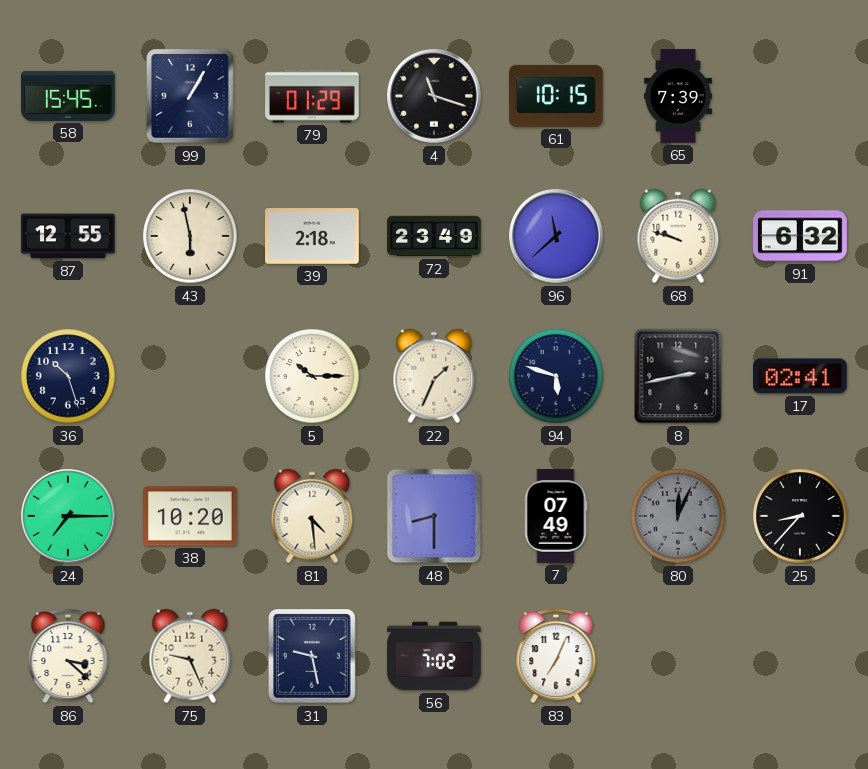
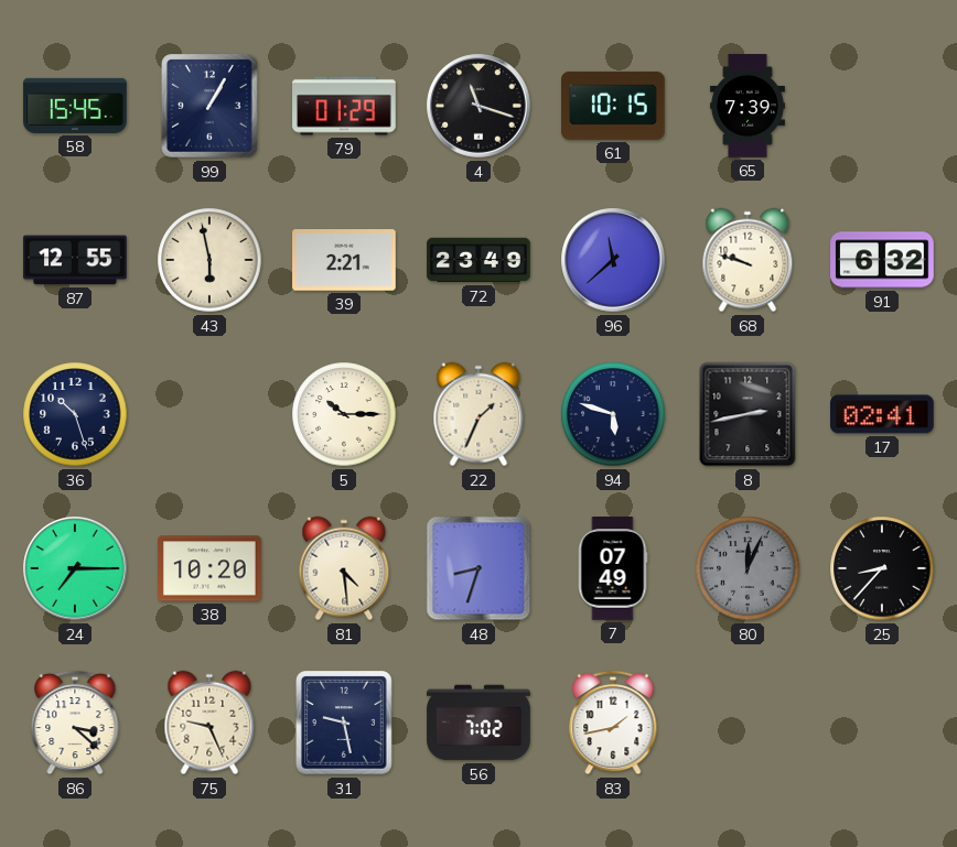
39: 2:18 -> 2:21 (344, 260)
48: 8:30 -> 8:33 (478, 568)
83: 7:04 -> 1:43 (613, 723)
